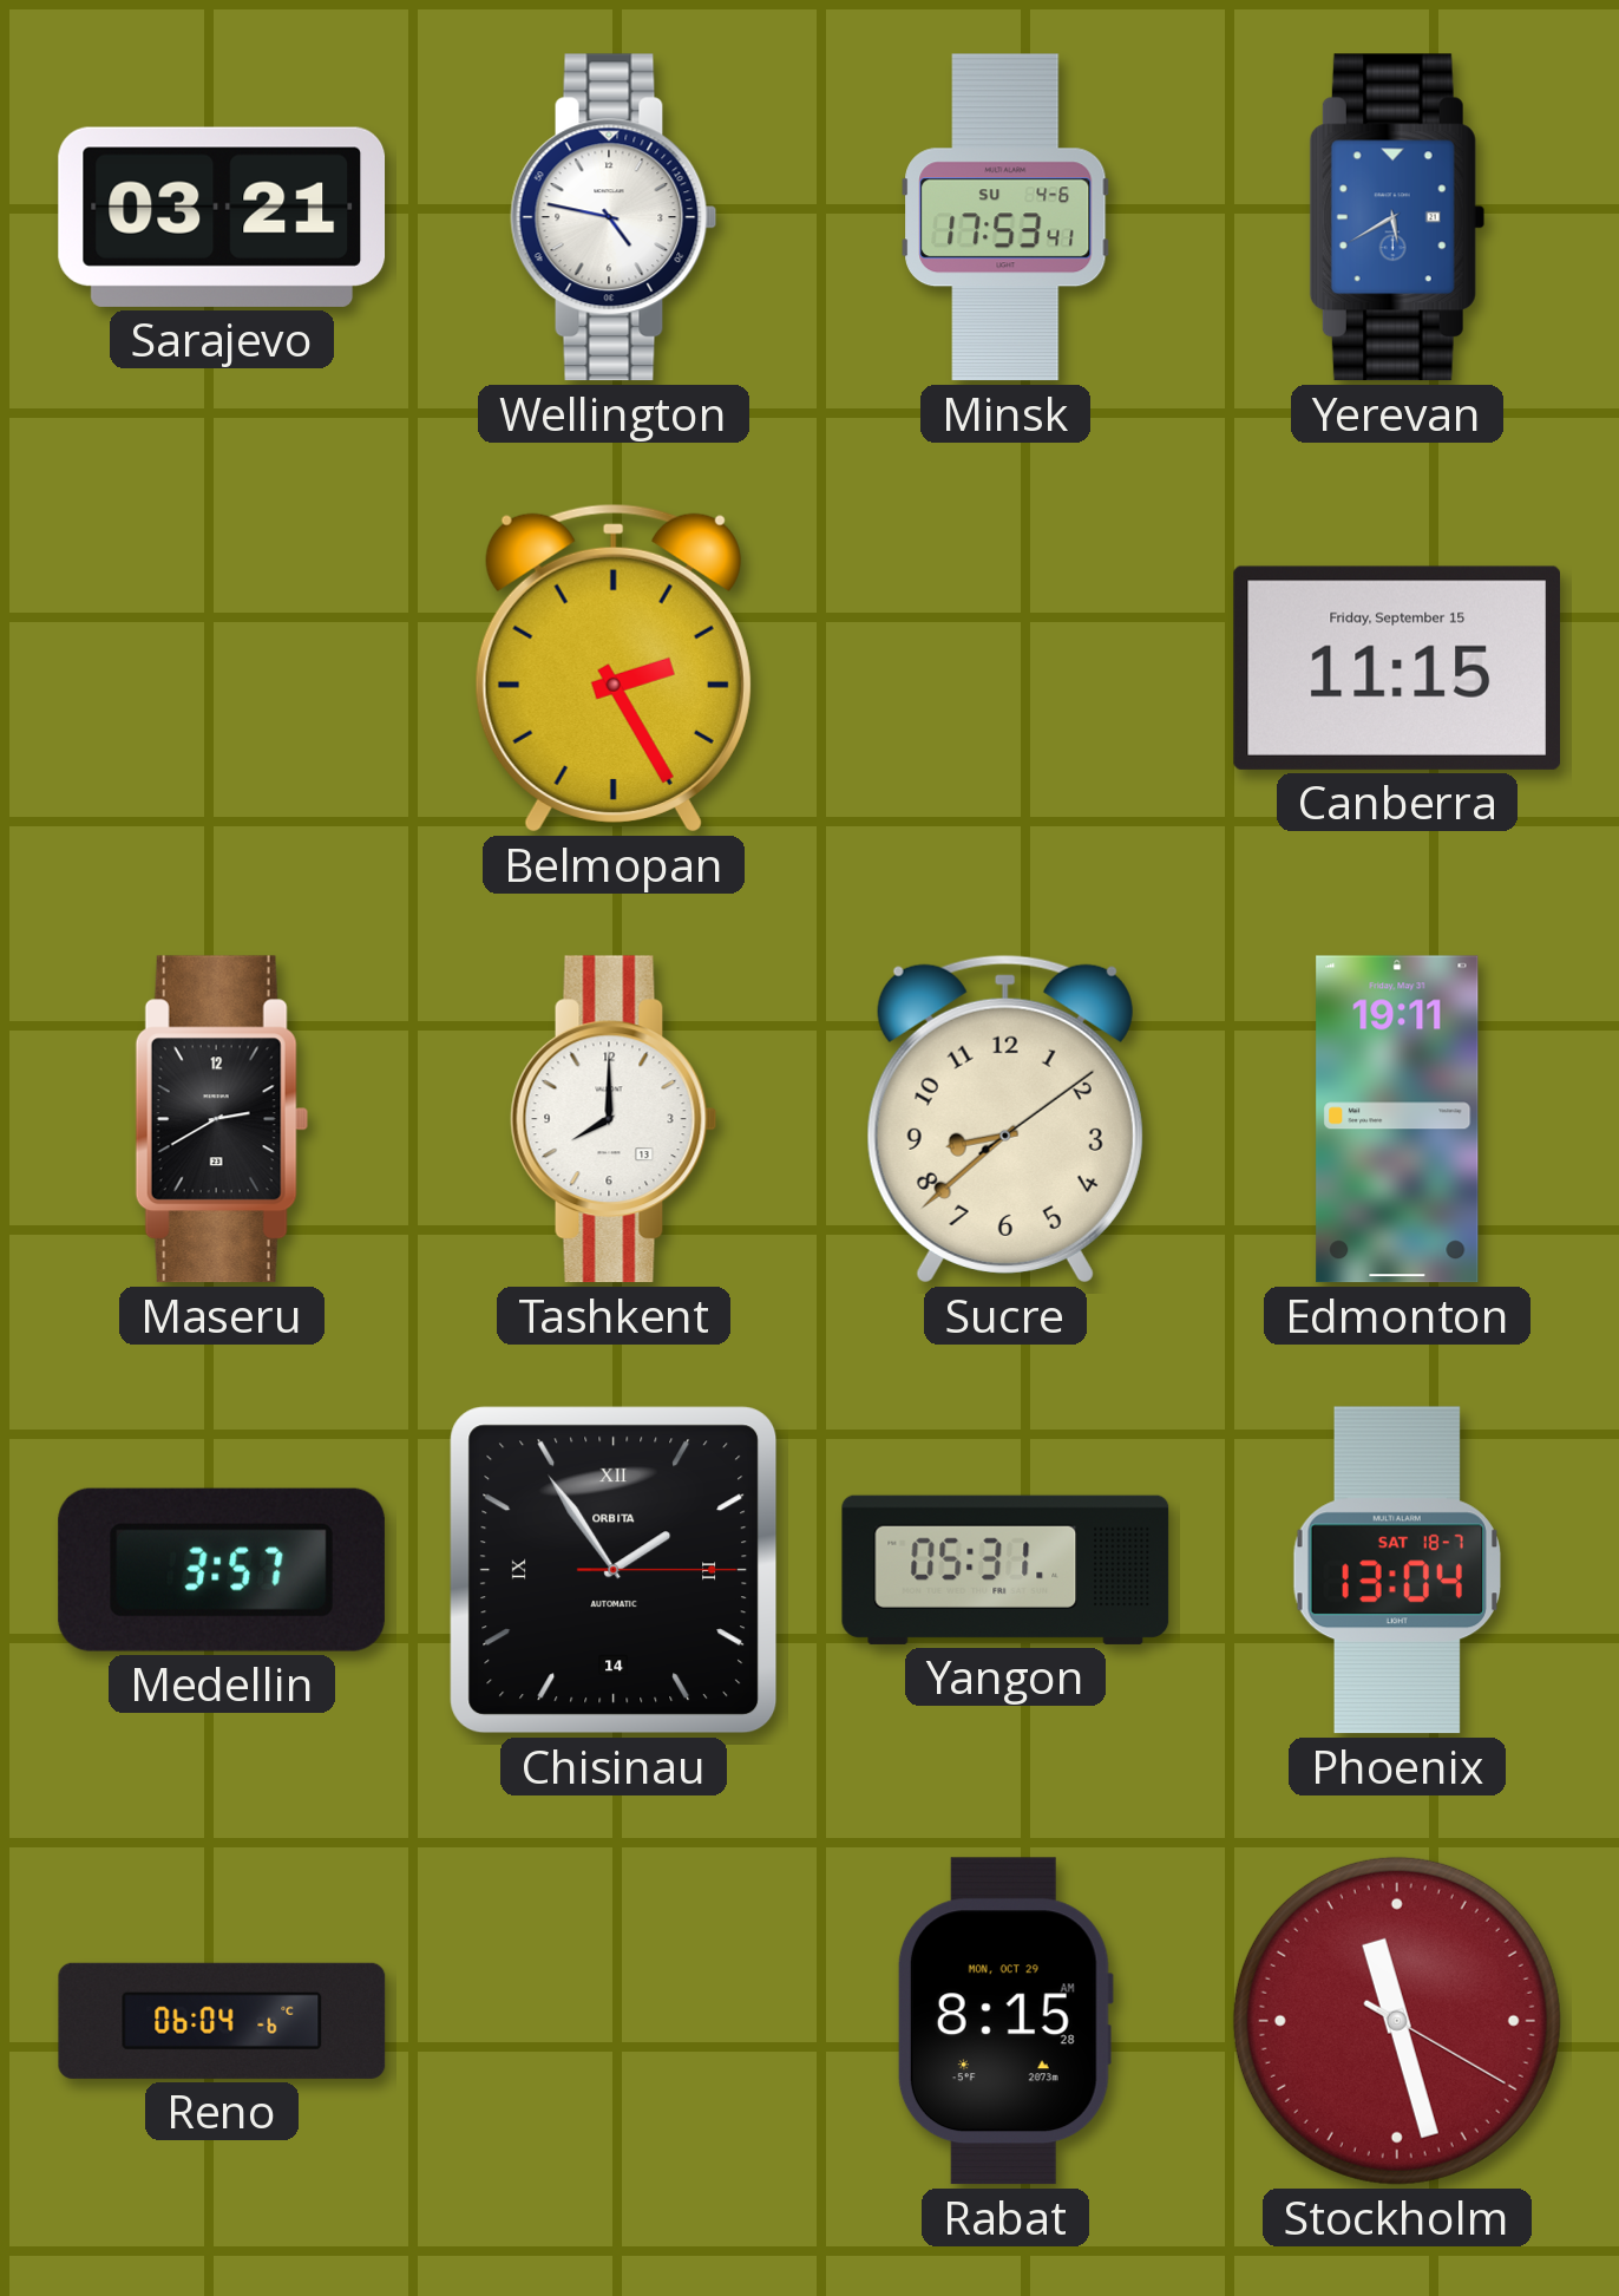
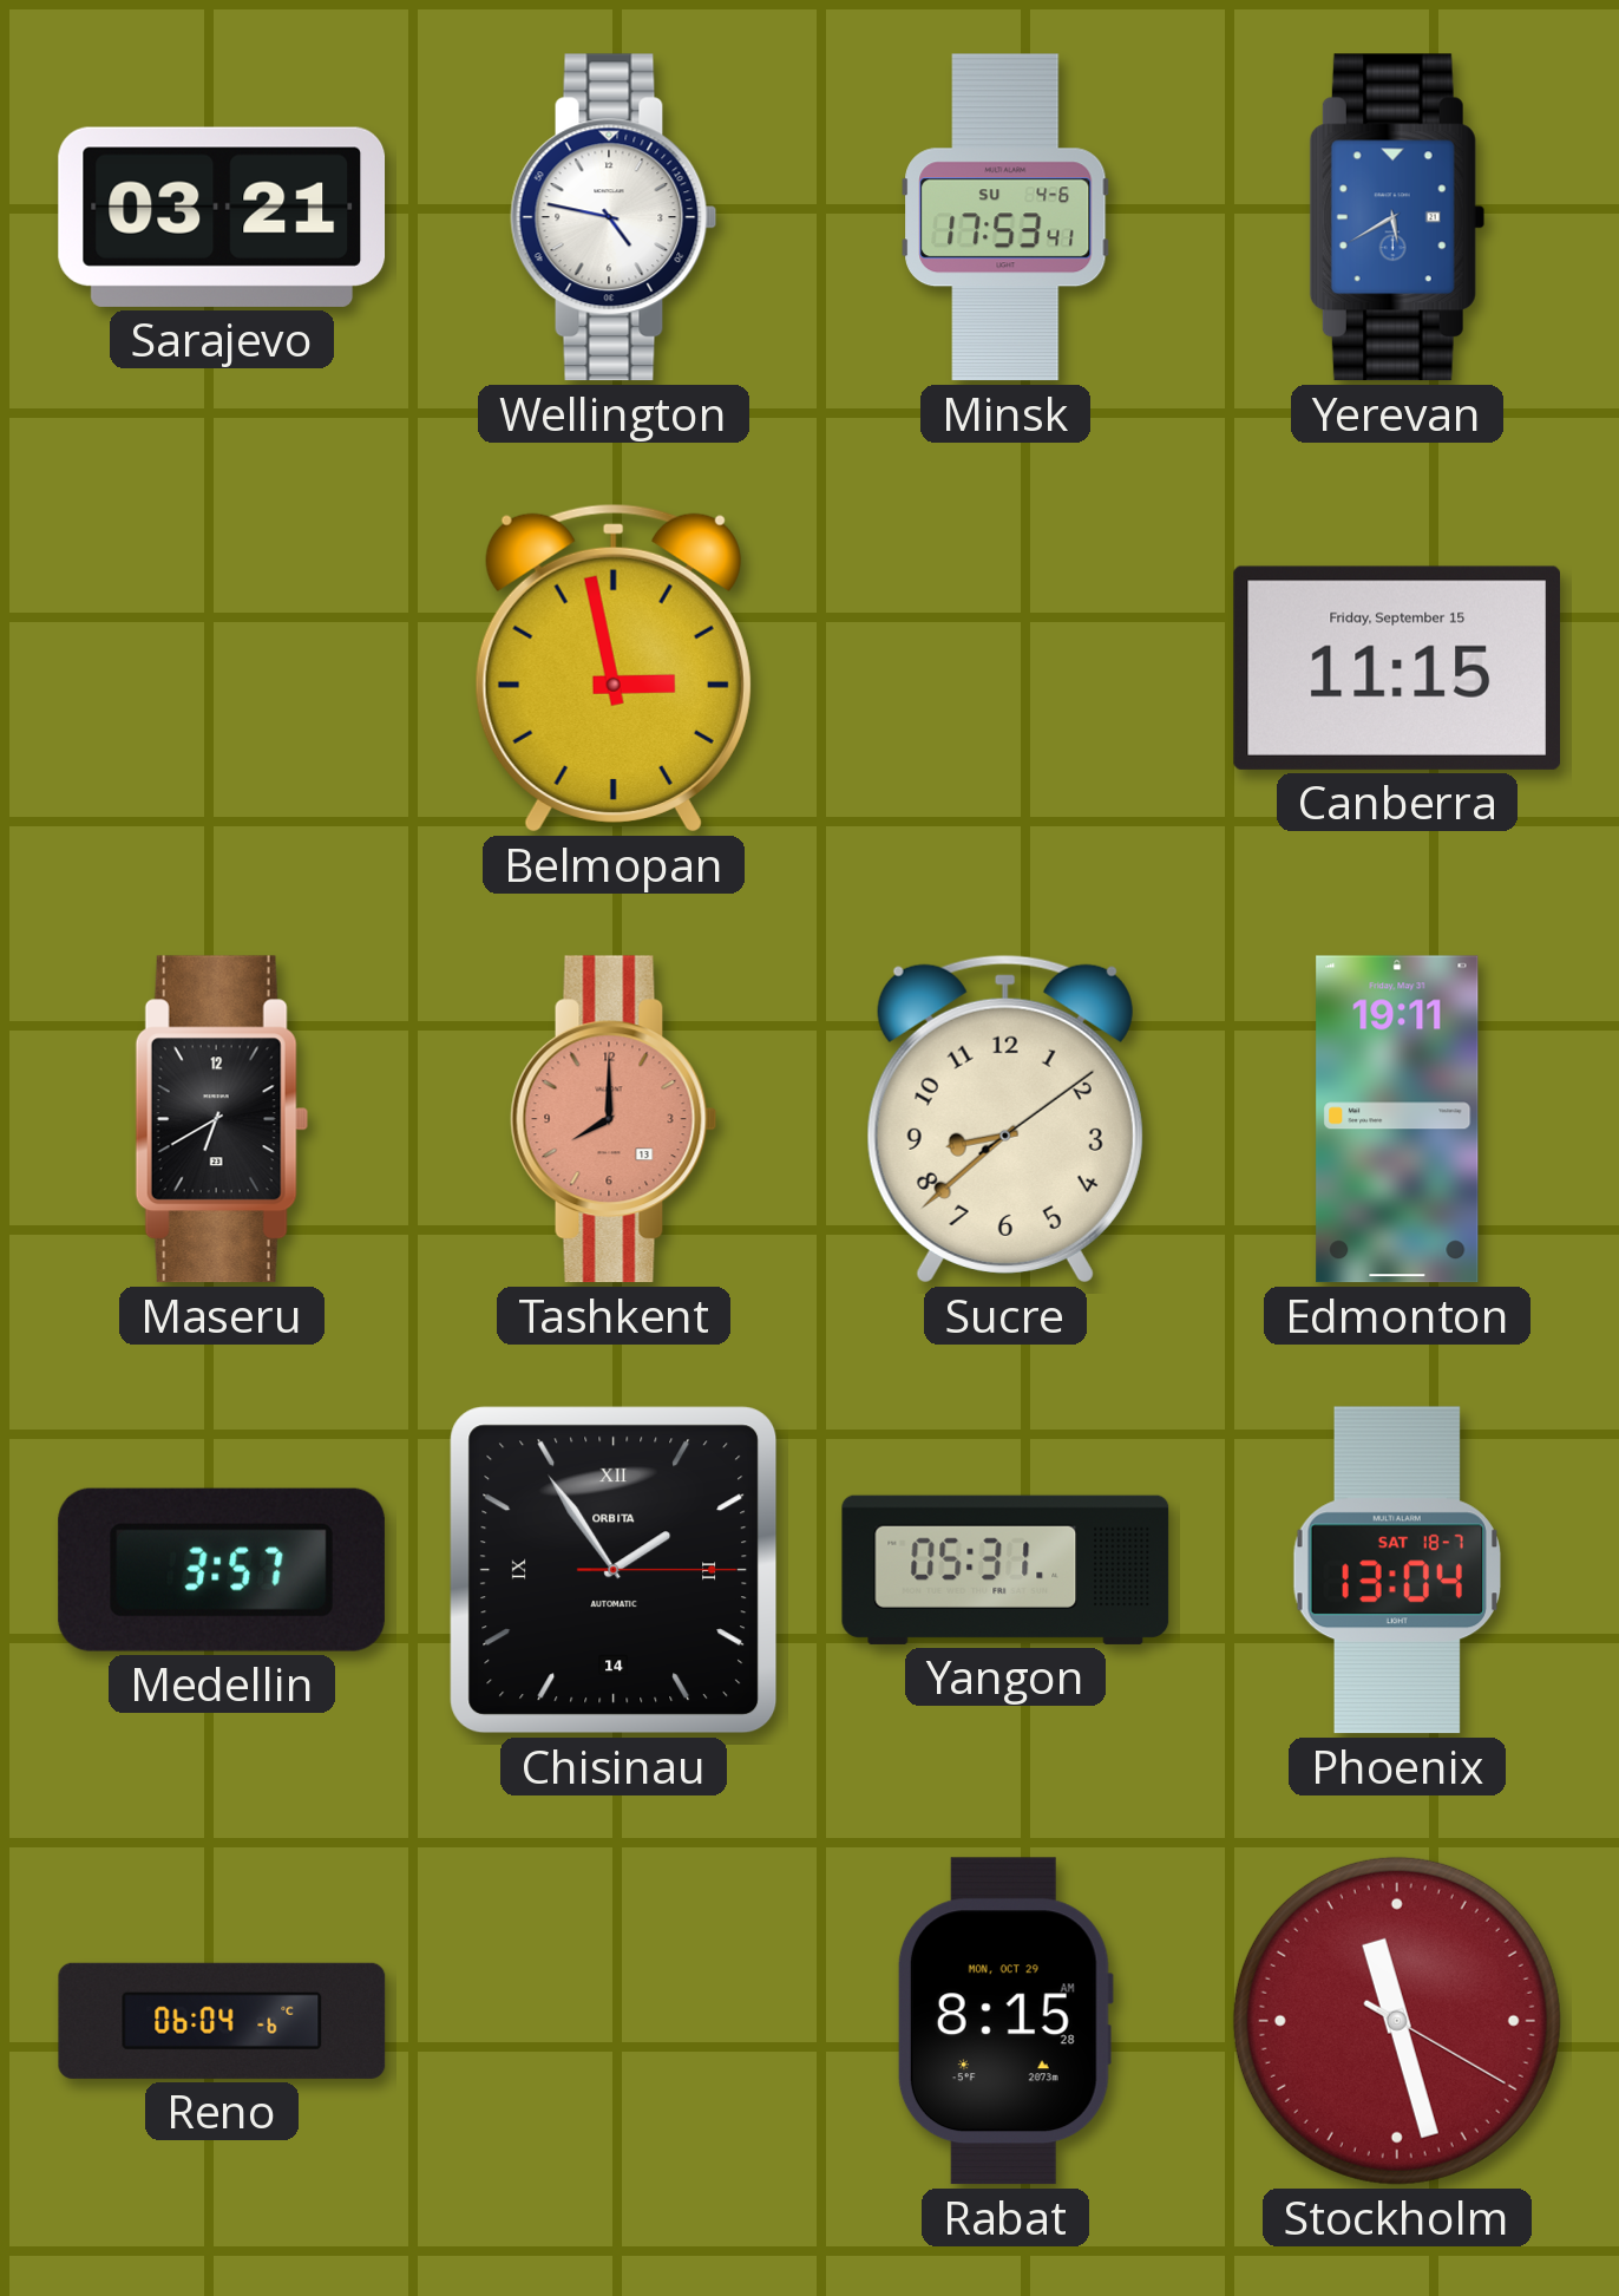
Belmopan: 2:25 -> 2:58 (614, 668)
Maseru: 2:40 -> 6:40 (222, 1119)
Tashkent dial: white -> salmon (614, 1119)
